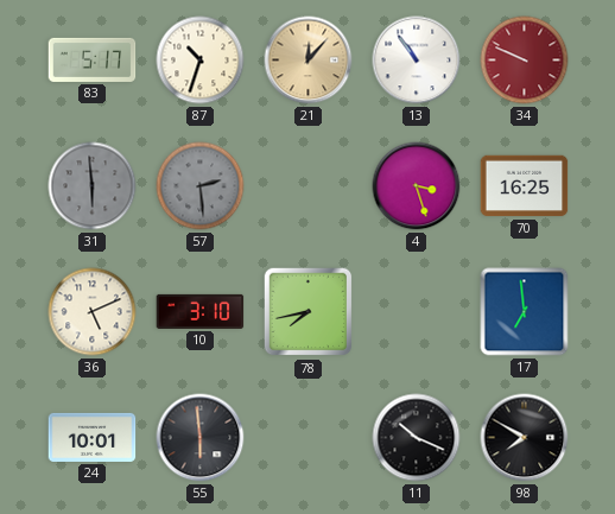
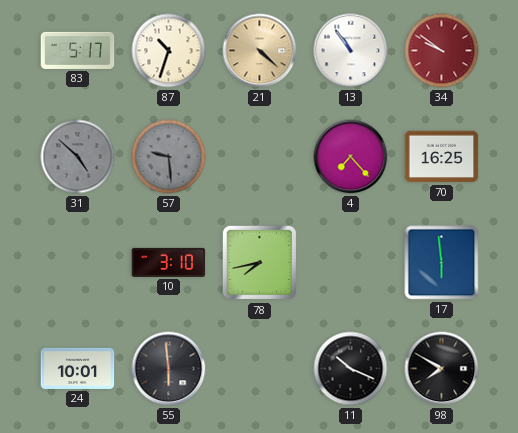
21: 12:07 -> 4:22 (260, 51)
34: 9:49 -> 9:51 (442, 51)
31: 5:59 -> 4:52 (78, 157)
57: 2:29 -> 9:29 (169, 157)
4: 3:27 -> 7:23 (351, 157)
36: 5:11 -> none (93, 312)
17: 6:59 -> 5:59 (442, 263)
